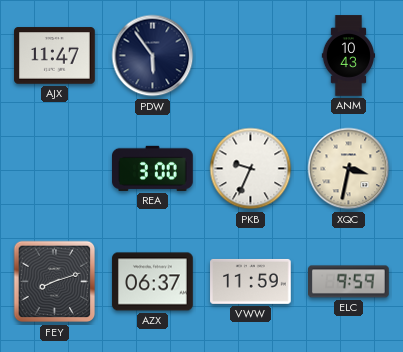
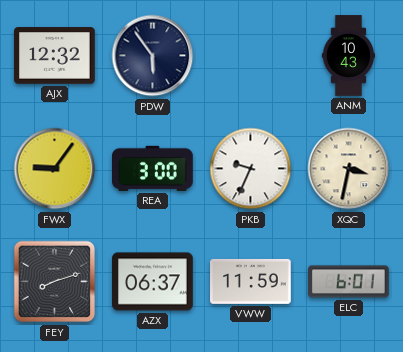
AJX: 11:47 -> 12:32 (55, 56)
FWX: none -> 9:06 (55, 169)
ELC: 9:59 -> 6:01 (349, 282)
